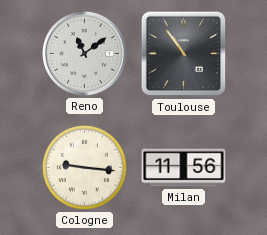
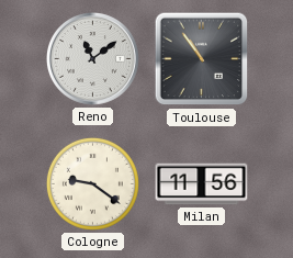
Cologne: 9:16 -> 9:21 (92, 183)
